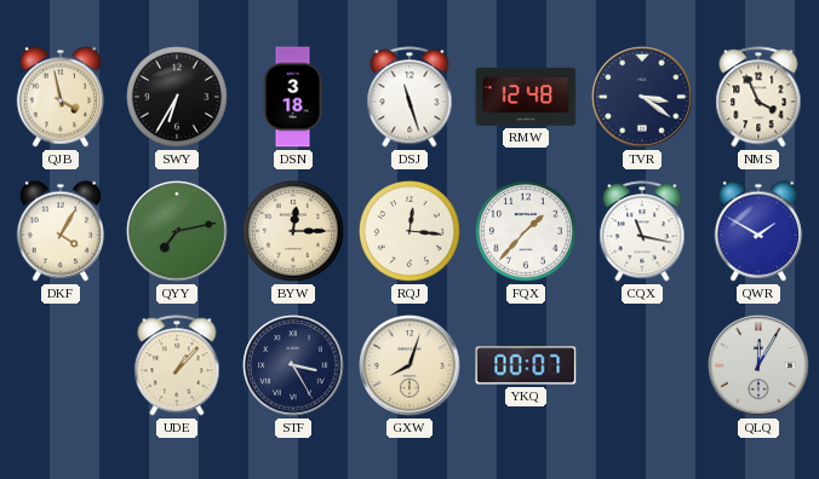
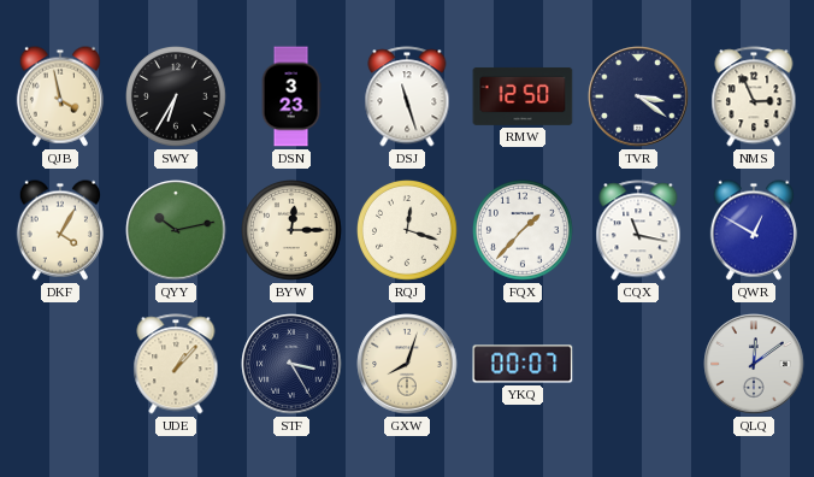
DSN: 3:18 -> 3:23 (291, 96)
RMW: 12:48 -> 12:50 (523, 96)
NMS: 3:56 -> 2:56 (754, 96)
QYY: 7:13 -> 10:13 (176, 230)
RQJ: 12:16 -> 12:18 (408, 231)
QWR: 1:50 -> 12:50 (754, 230)
QLQ: 12:05 -> 12:09 (754, 364)
